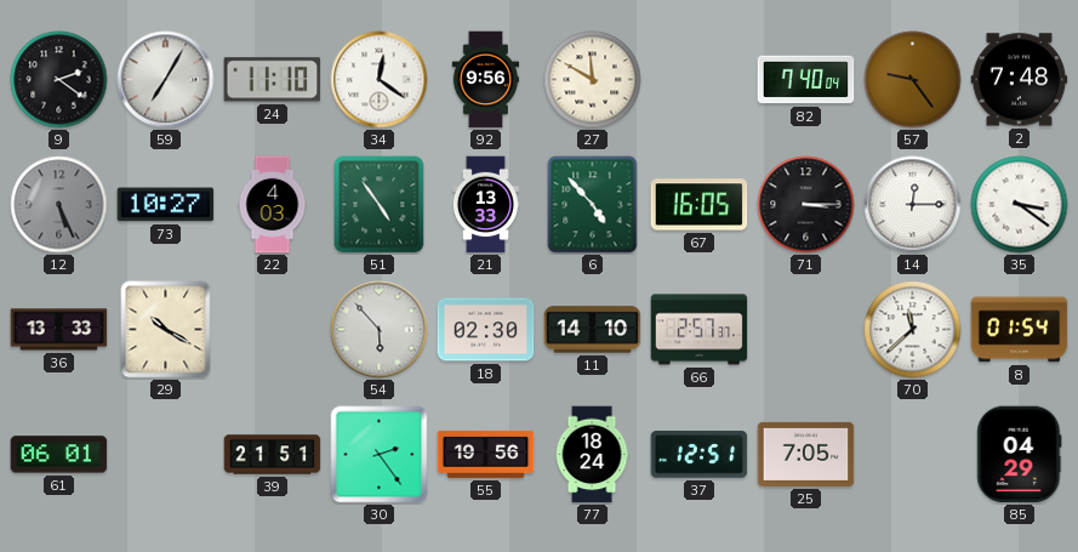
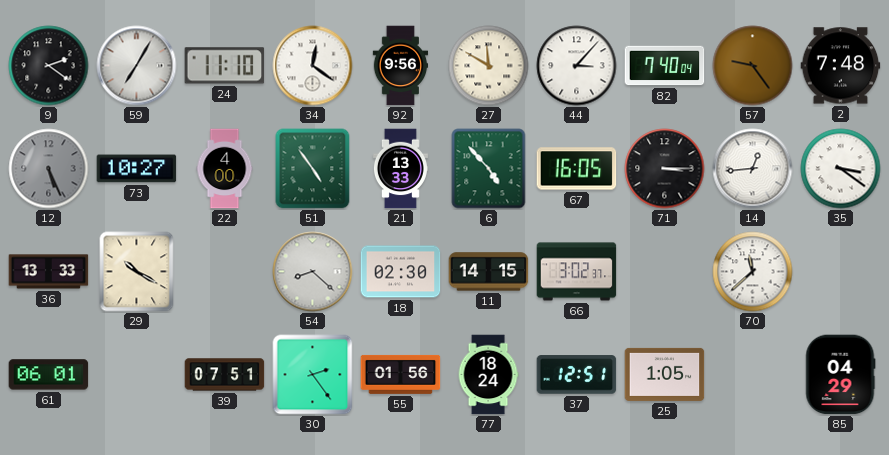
44: none -> 3:07 (577, 66)
22: 4:03 -> 4:00 (225, 169)
14: 12:15 -> 12:44 (753, 169)
54: 5:53 -> 8:22 (313, 272)
11: 14:10 -> 14:15 (489, 272)
66: 2:57 -> 3:02 (577, 272)
8: 01:54 -> none (1020, 330)
39: 21:51 -> 07:51 (225, 375)
55: 19:56 -> 01:56 (401, 374)
25: 7:05 -> 1:05 (665, 374)
